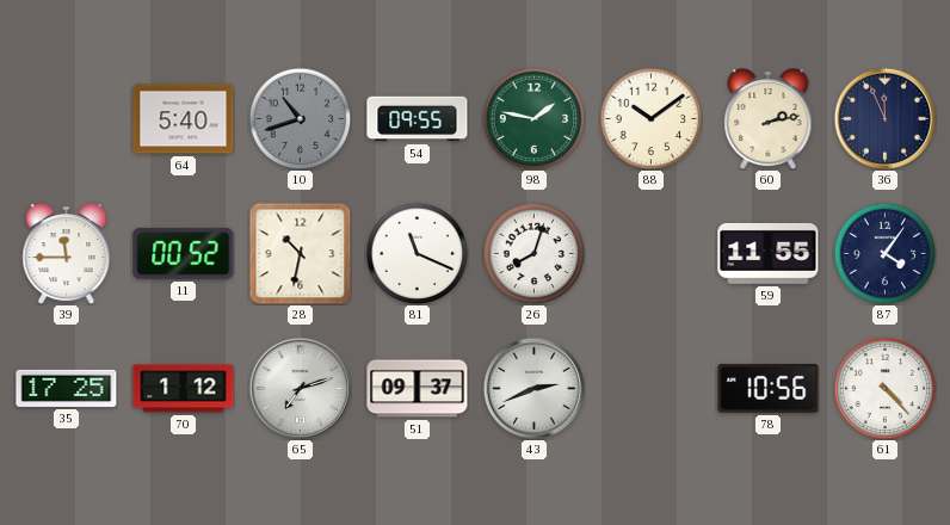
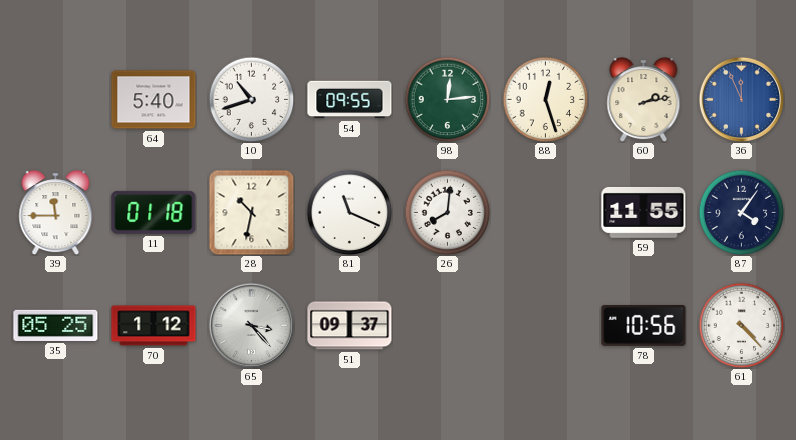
10 dial: grey -> white (251, 99)
98: 1:47 -> 12:14 (447, 99)
88: 10:09 -> 12:27 (545, 99)
36 dial: navy -> blue (741, 99)
11: 00:52 -> 01:18 (154, 212)
26: 8:03 -> 8:01 (447, 212)
35: 17:25 -> 05:25 (56, 325)
65: 7:12 -> 3:23 (251, 325)
43: 2:41 -> none (533, 388)
